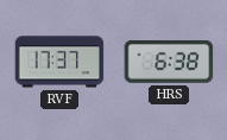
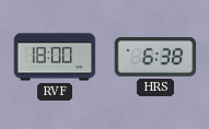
RVF: 17:37 -> 18:00 (55, 57)
